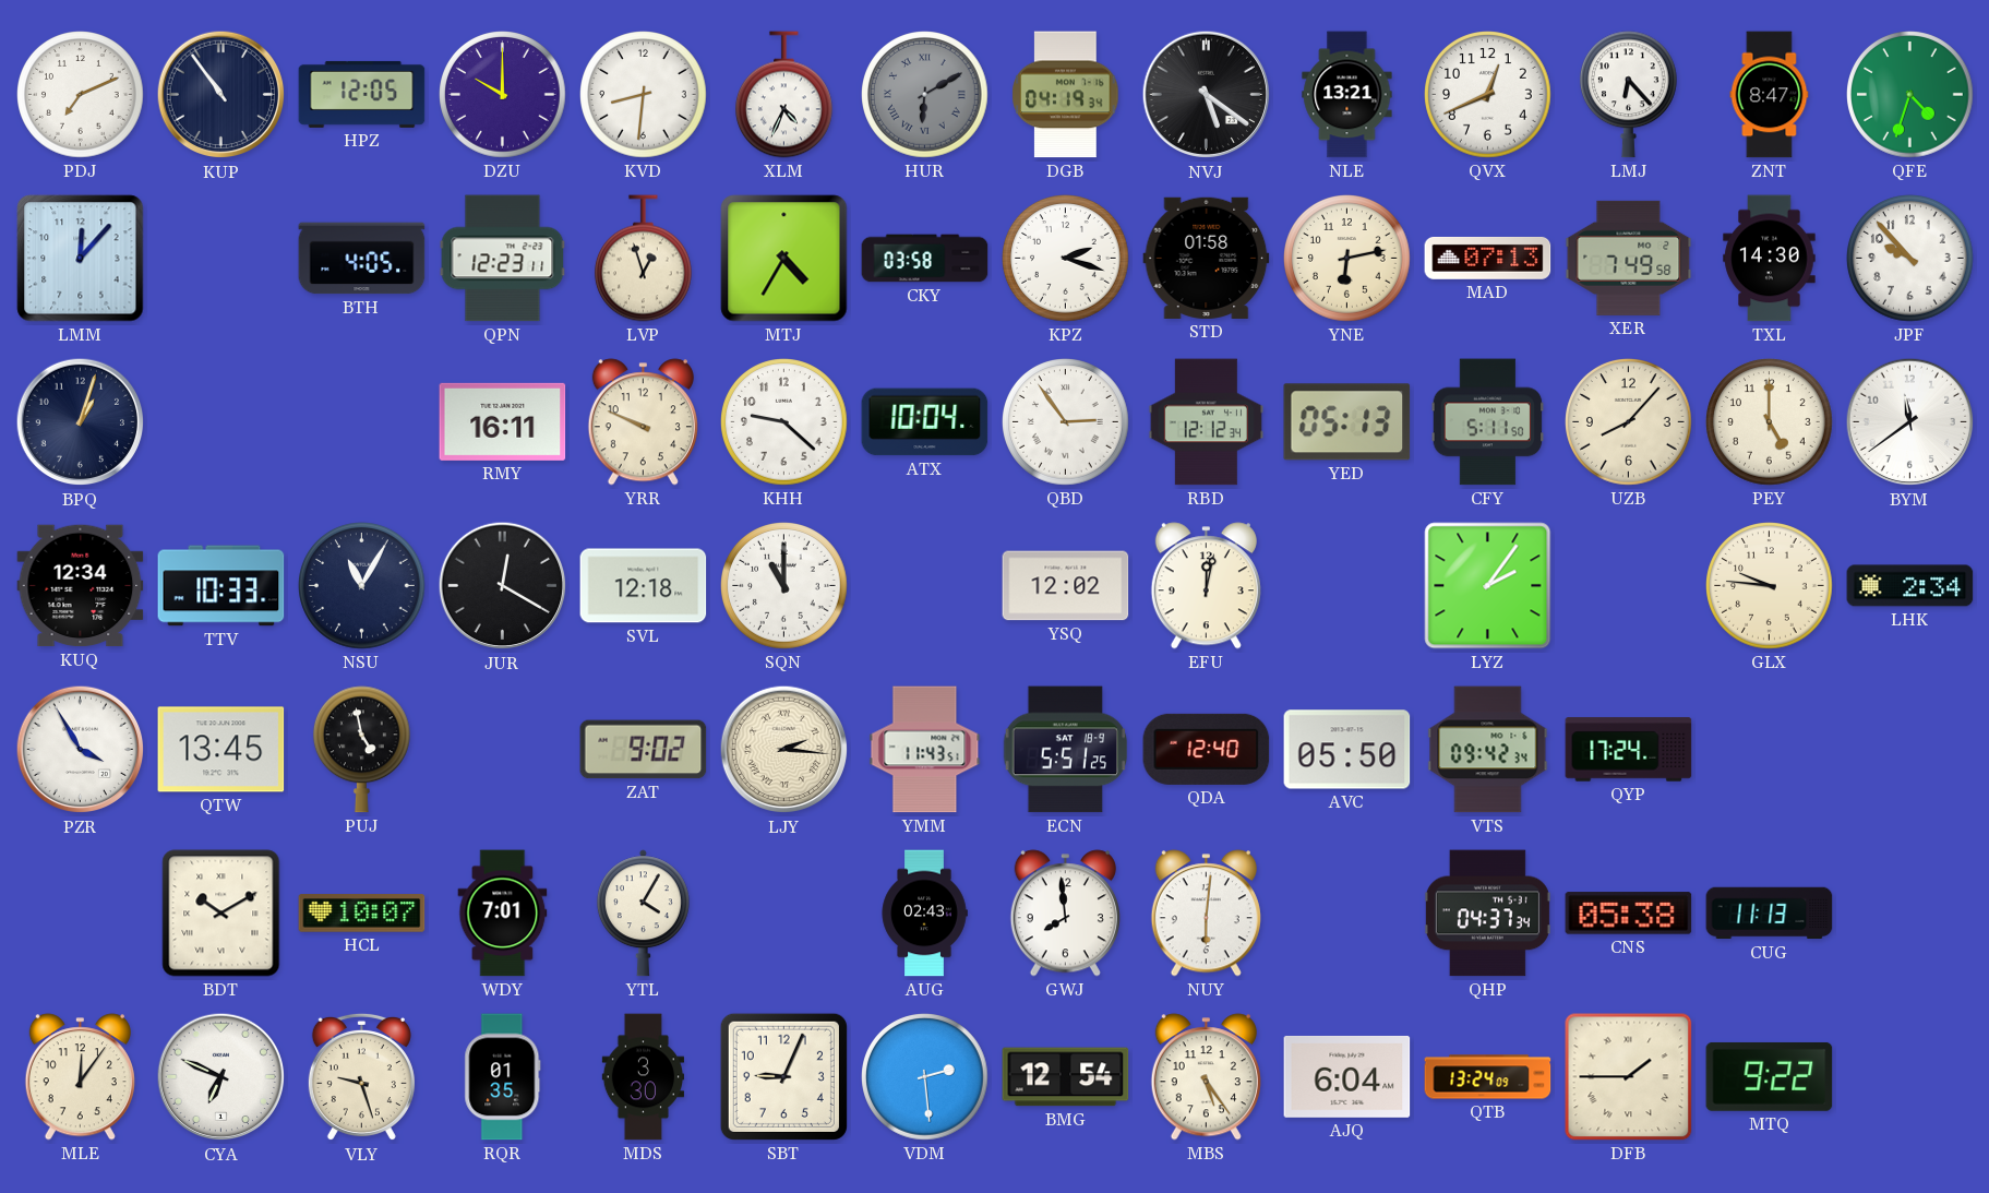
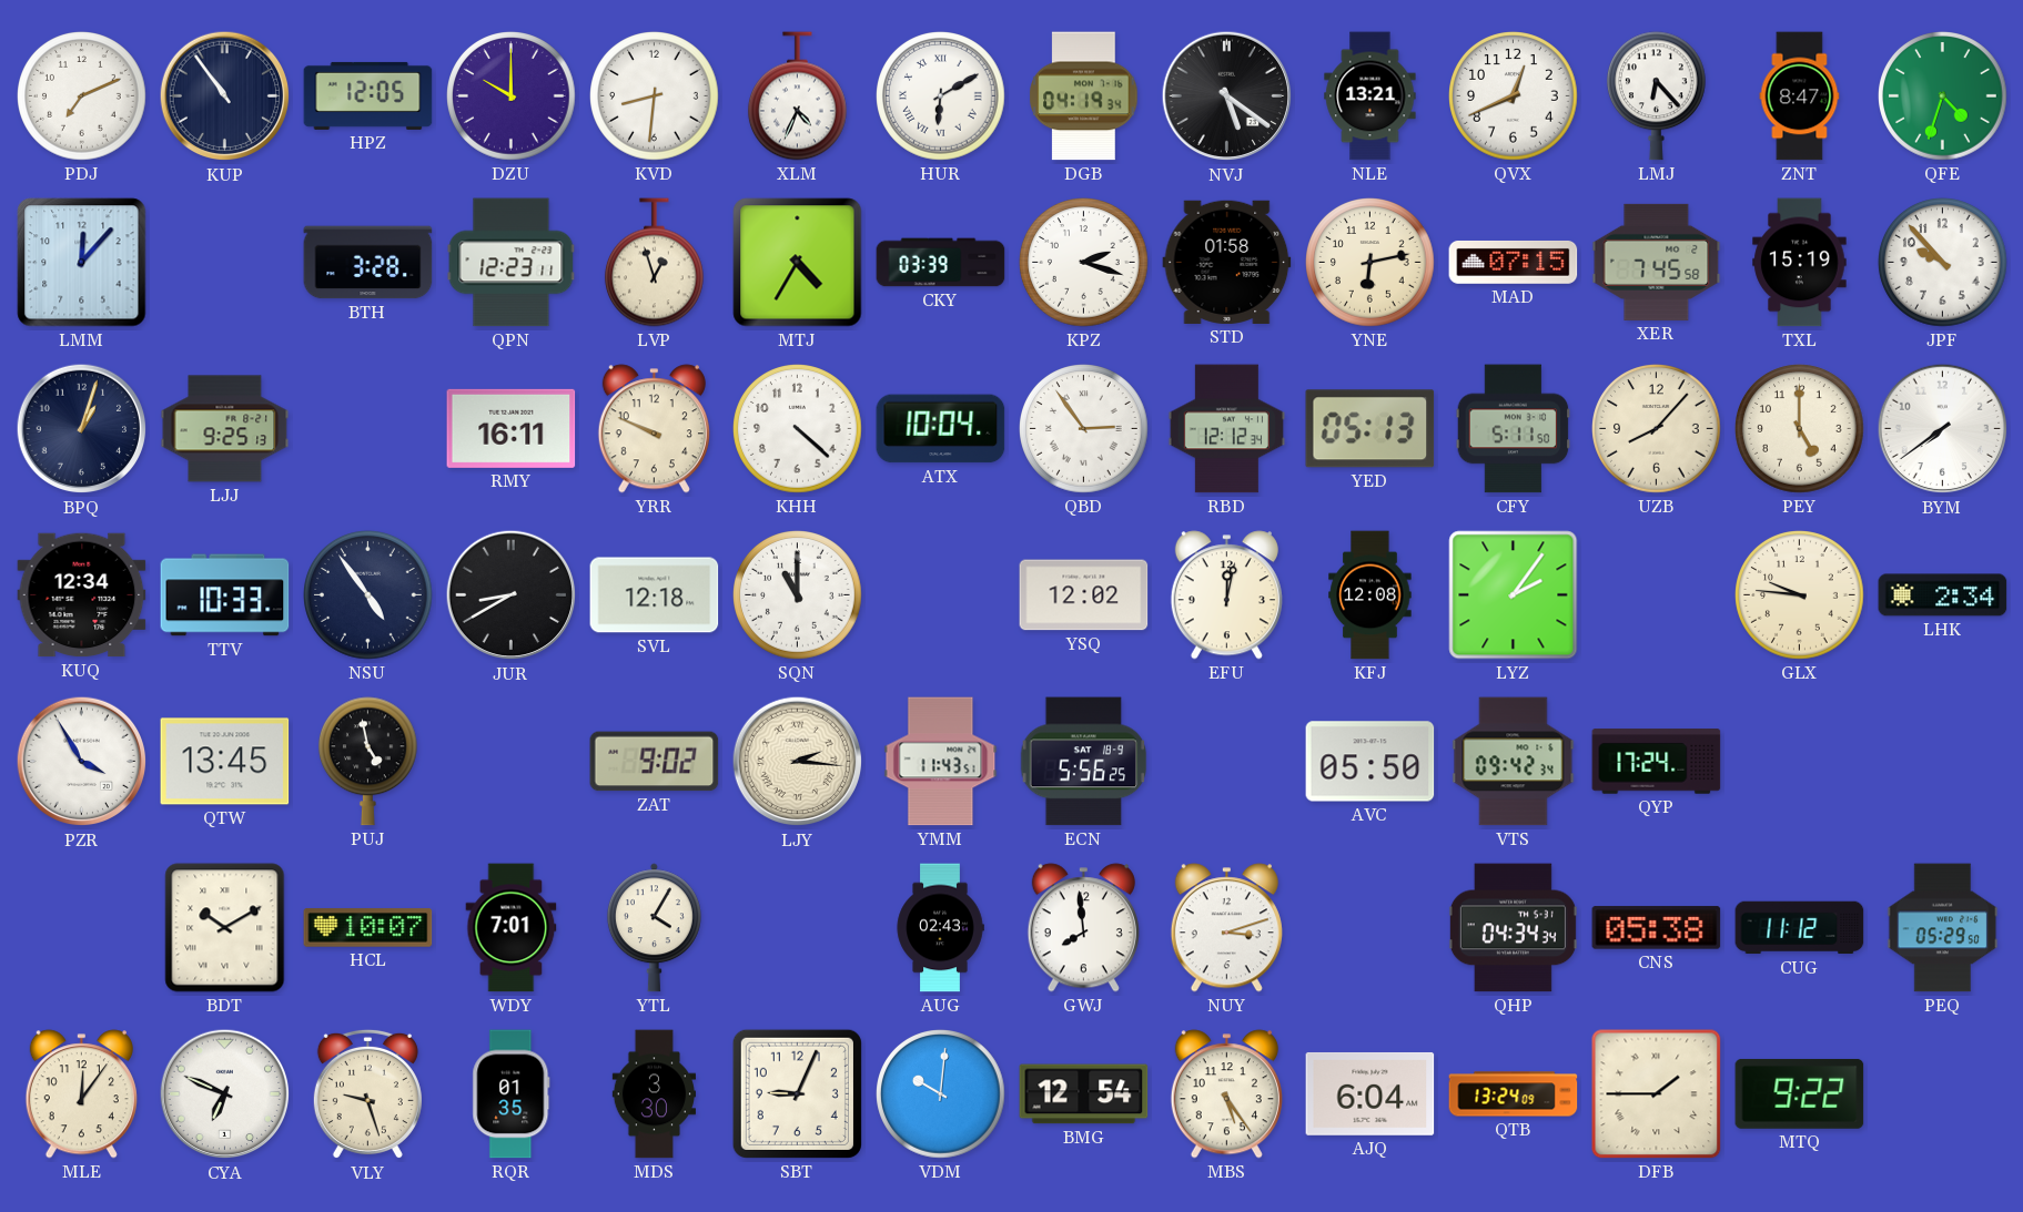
HUR dial: grey -> white (941, 96)
BTH: 4:05 -> 3:28 (368, 263)
CKY: 03:58 -> 03:39 (941, 263)
MAD: 07:13 -> 07:15 (1514, 262)
XER: 7:49 -> 7:45 (1657, 262)
TXL: 14:30 -> 15:19 (1800, 263)
LJJ: none -> 9:25 (225, 429)
KHH: 9:22 -> 4:22 (798, 429)
BYM: 11:39 -> 7:39 (1943, 429)
NSU: 11:05 -> 4:54 (368, 595)
JUR: 12:20 -> 8:40 (512, 595)
KFJ: none -> 12:08 (1370, 595)
ECN: 5:51 -> 5:56 (1084, 762)
QDA: 12:40 -> none (1207, 749)
NUY: 6:01 -> 3:12 (1226, 928)
QHP: 04:37 -> 04:34 (1513, 928)
CUG: 11:13 -> 11:12 (1800, 928)
PEQ: none -> 05:29 (1943, 928)
VDM: 2:29 -> 10:01 (941, 1094)
